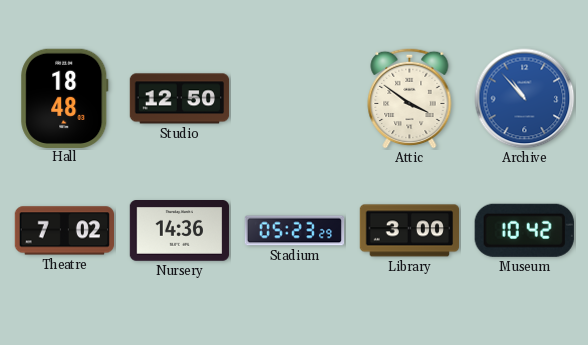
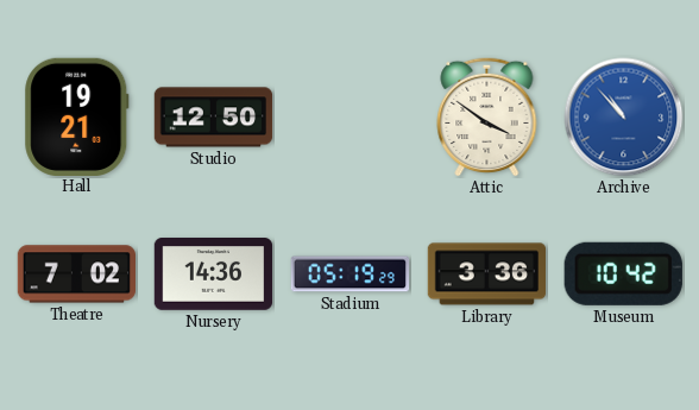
Hall: 18:48 -> 19:21 (77, 116)
Stadium: 05:23 -> 05:19 (351, 275)
Library: 3:00 -> 3:36 (486, 275)
